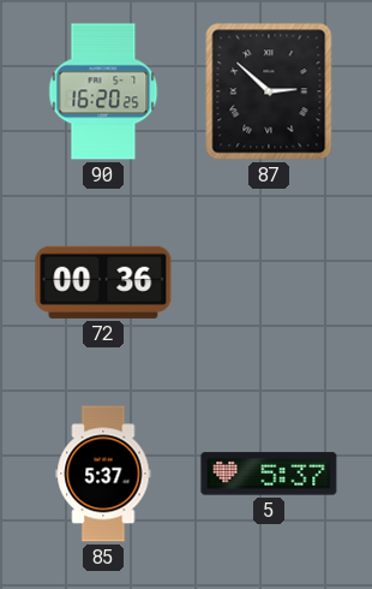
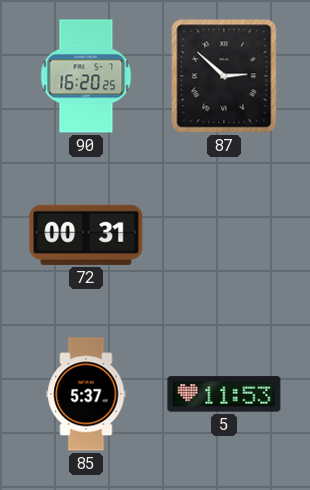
72: 00:36 -> 00:31 (86, 235)
5: 5:37 -> 11:53 (224, 394)
